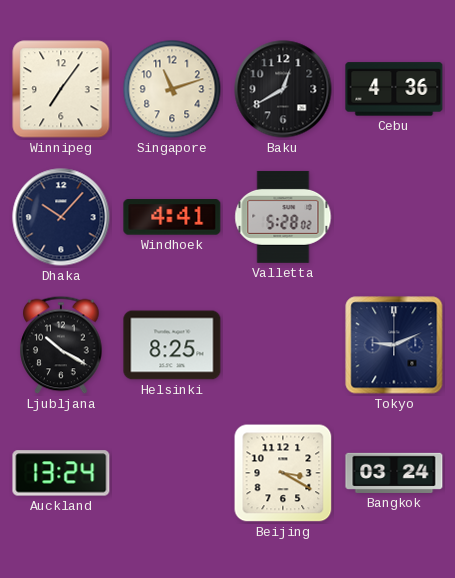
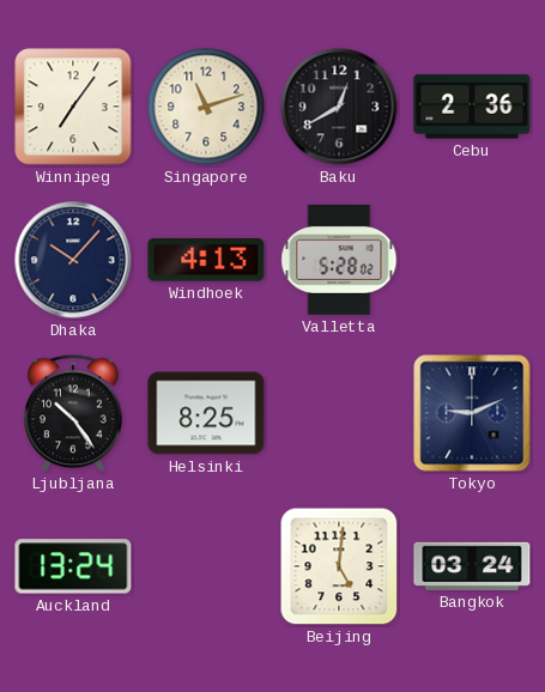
Cebu: 4:36 -> 2:36 (472, 107)
Windhoek: 4:41 -> 4:13 (206, 260)
Ljubljana: 10:20 -> 10:24 (73, 413)
Beijing: 3:20 -> 5:01 (339, 566)
